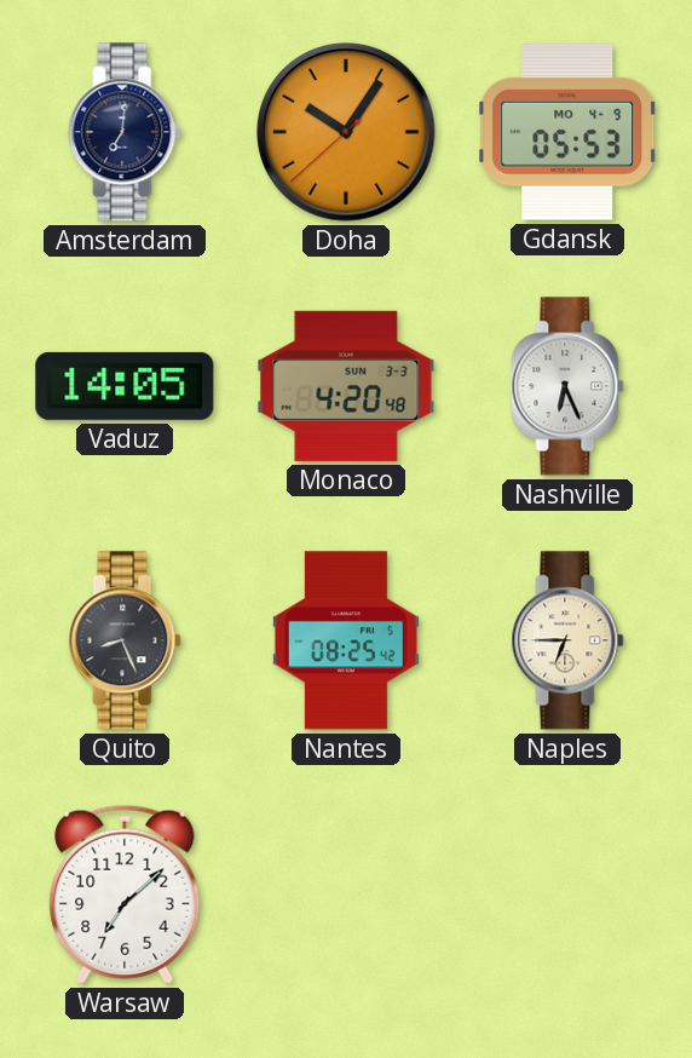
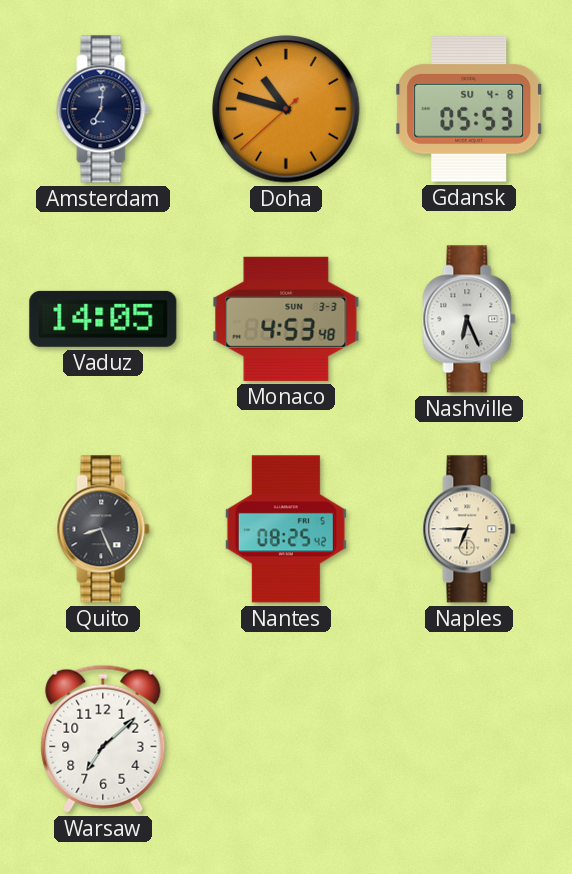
Doha: 10:05 -> 10:47 (286, 109)
Gdansk date: MO 4-9 -> SU 4-8 (470, 109)
Monaco: 4:20 -> 4:53 (286, 319)
